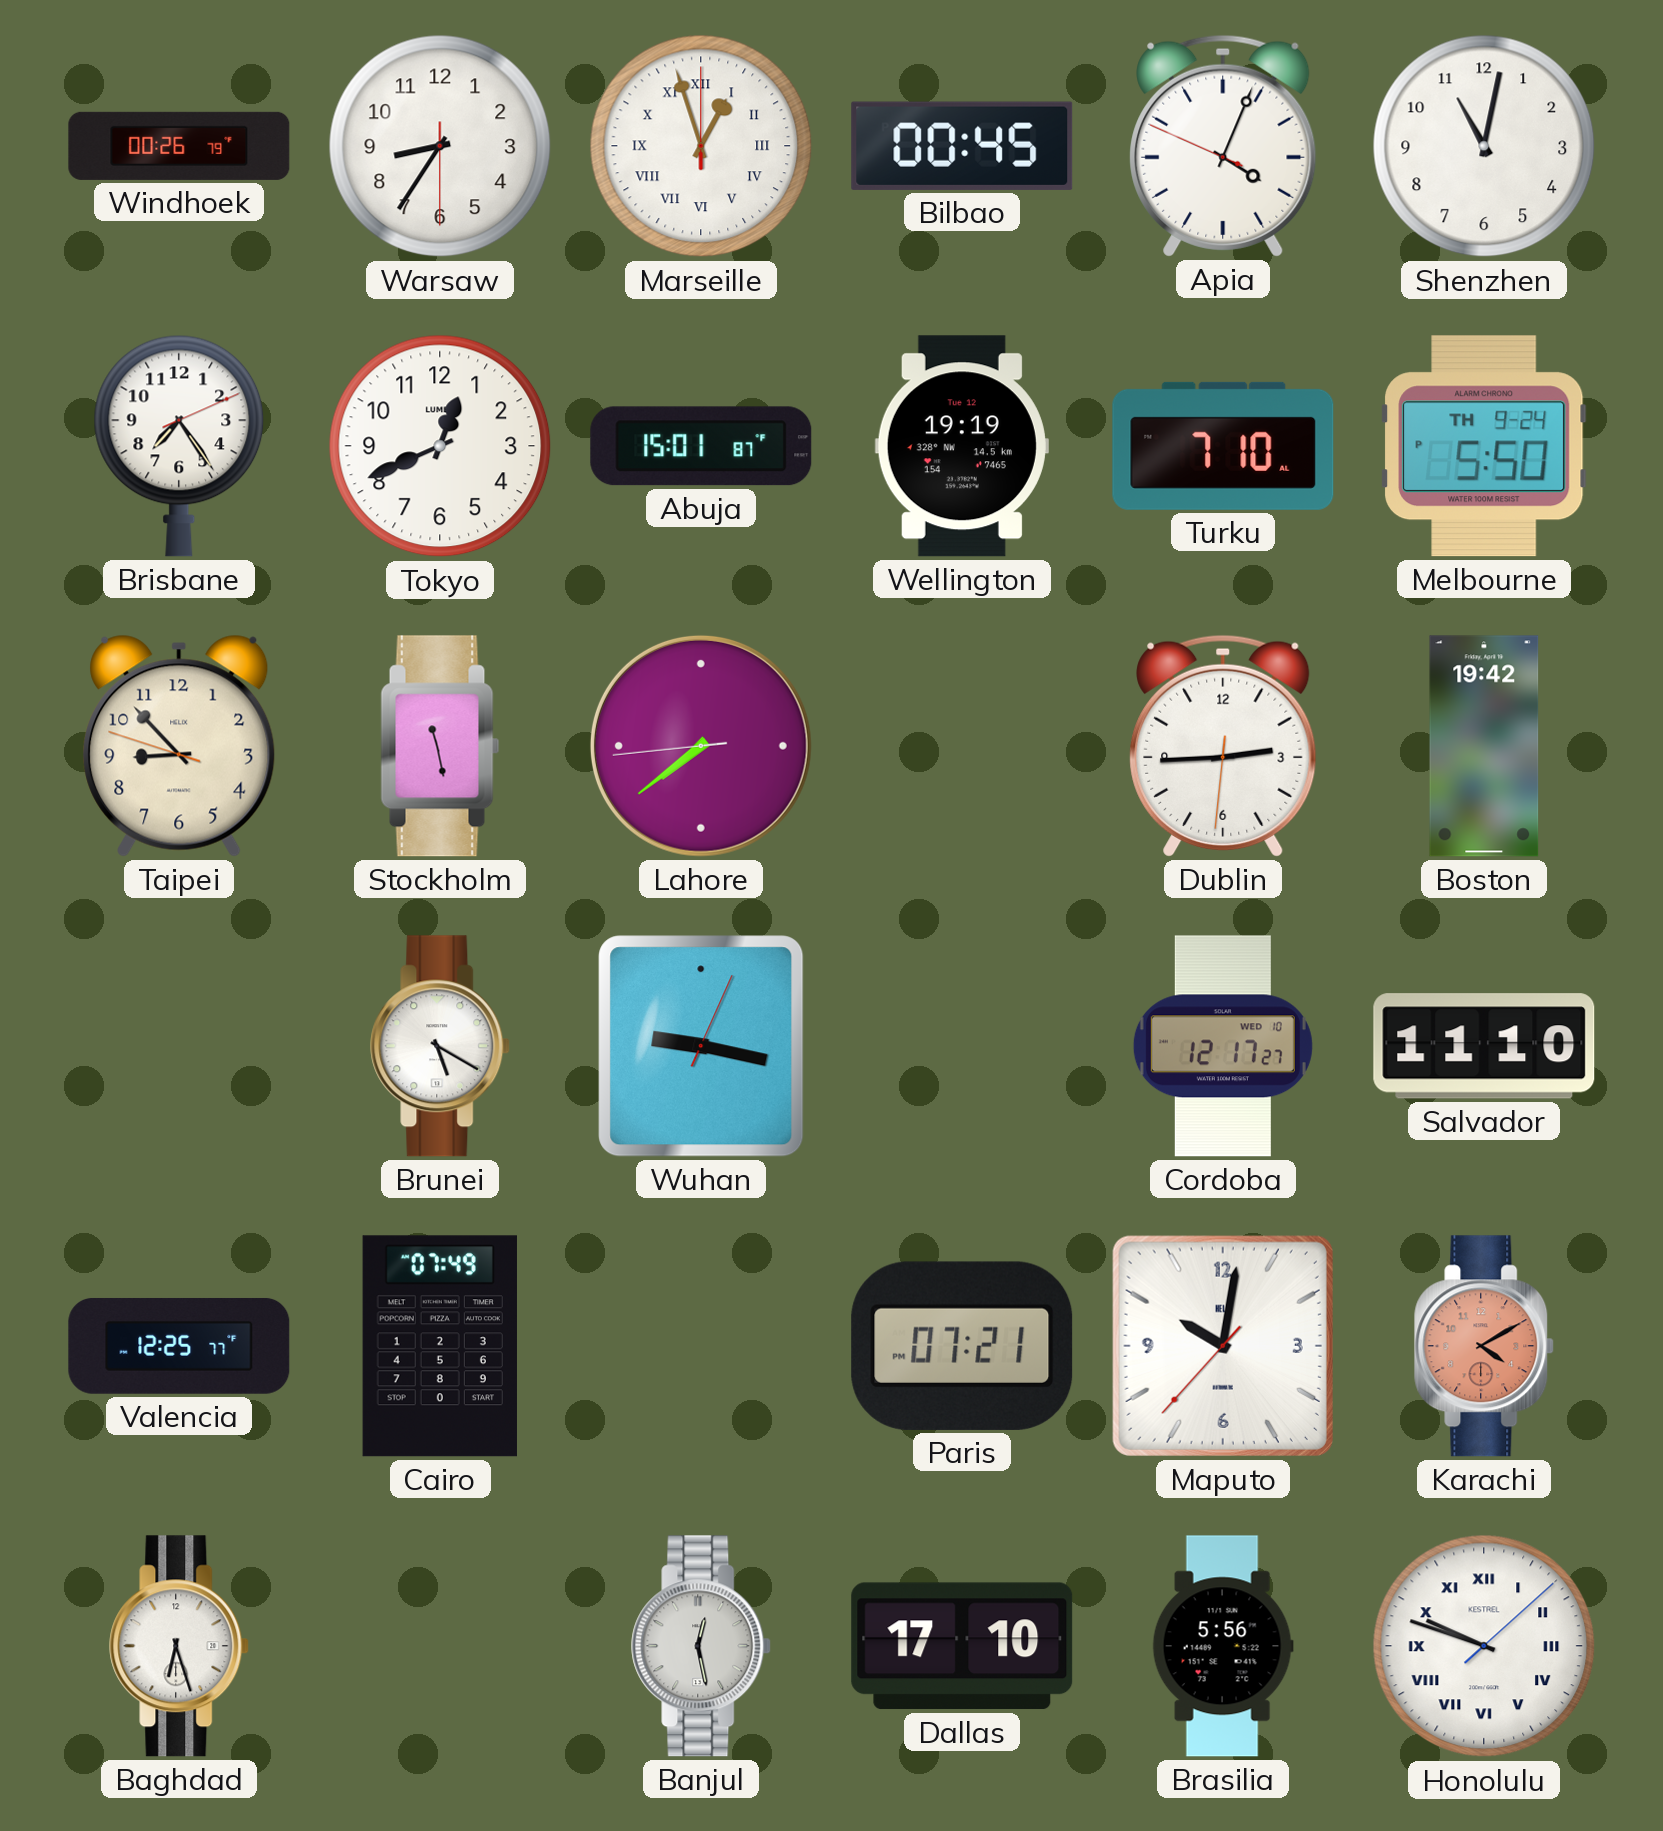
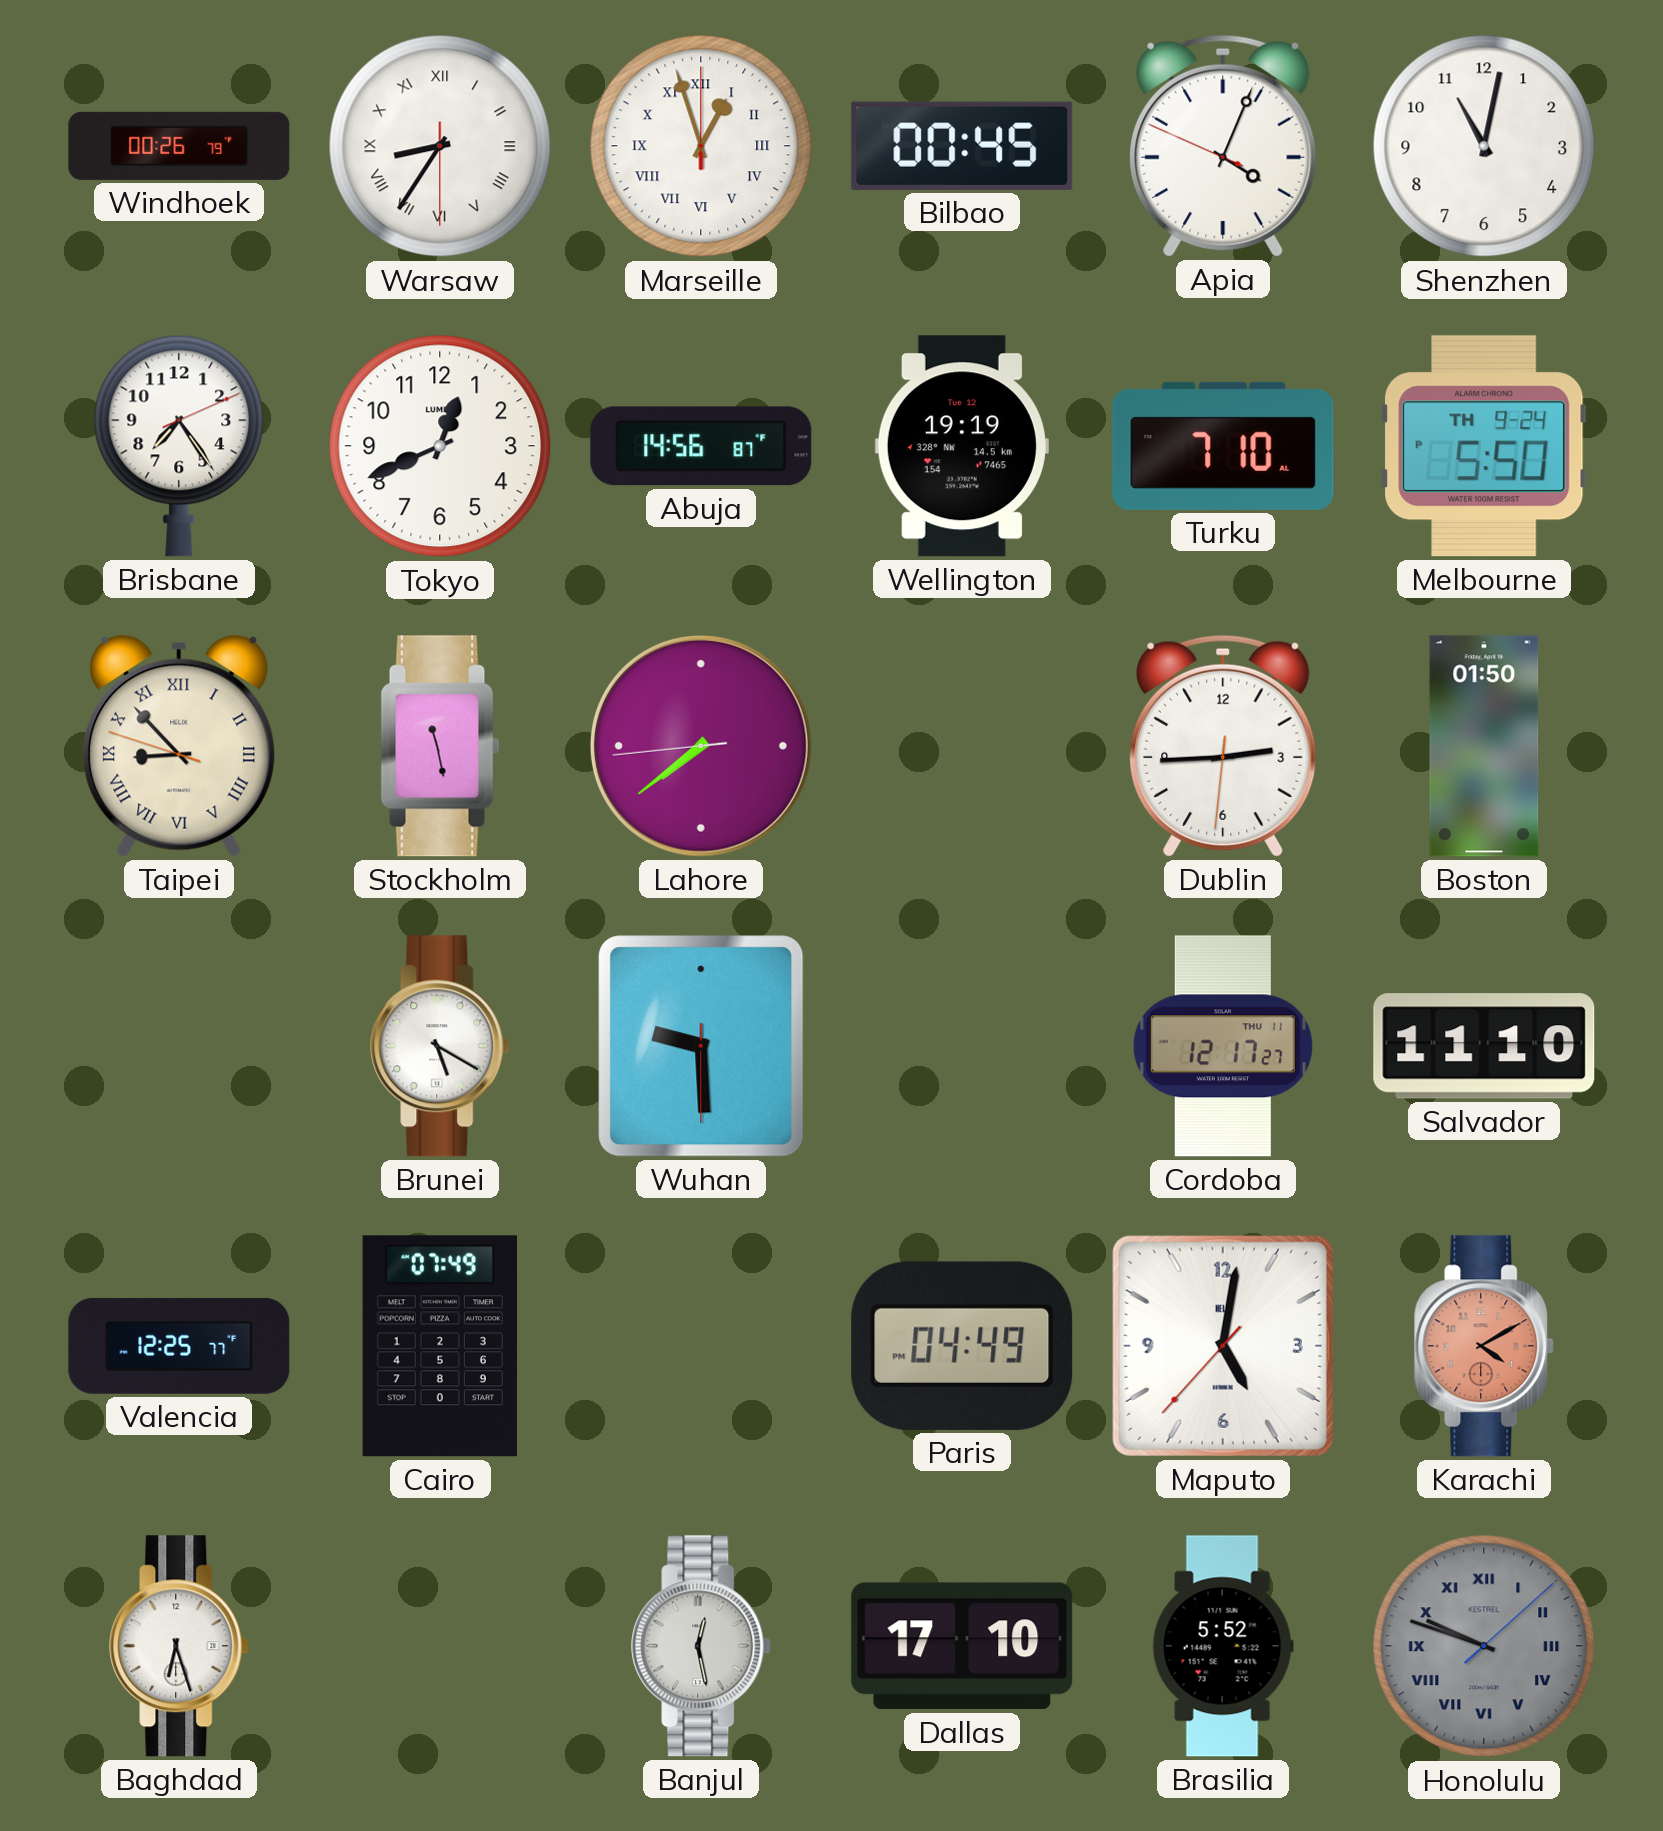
Warsaw numerals: Arabic -> Roman (440, 146)
Abuja: 15:01 -> 14:56 (701, 446)
Taipei numerals: Arabic -> Roman (179, 746)
Boston: 19:42 -> 01:50 (1484, 746)
Wuhan: 9:17 -> 9:29 (701, 1046)
Cordoba date: WED 10 -> THU 11 (1223, 1046)
Paris: 07:21 -> 04:49 (962, 1346)
Maputo: 10:01 -> 5:01 (1223, 1346)
Brasilia: 5:56 -> 5:52 (1223, 1646)
Honolulu dial: white -> grey (1484, 1646)
